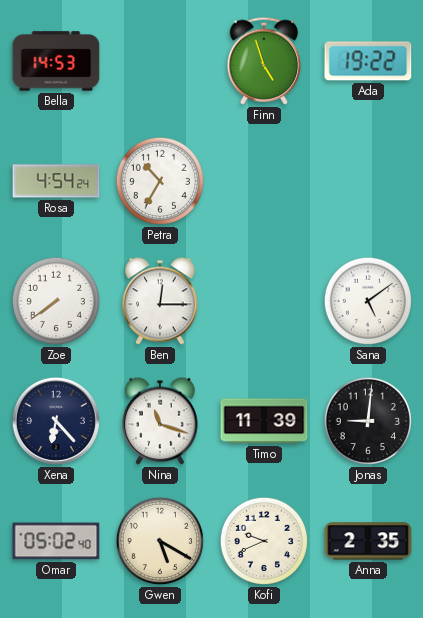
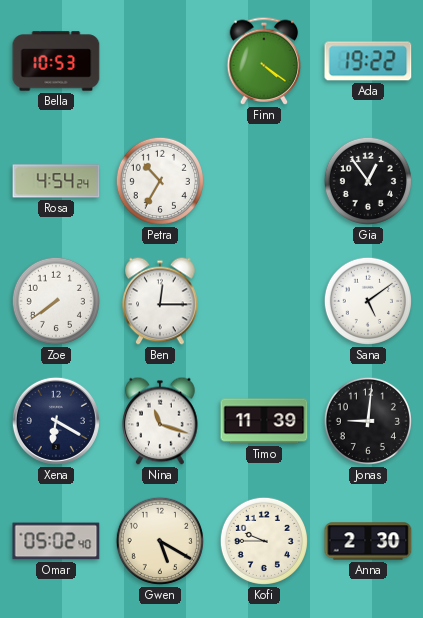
Bella: 14:53 -> 10:53 (56, 61)
Finn: 4:57 -> 4:21 (264, 61)
Gia: none -> 12:54 (368, 181)
Xena: 6:23 -> 6:20 (56, 421)
Kofi: 9:41 -> 9:45 (264, 541)
Anna: 2:35 -> 2:30 (368, 541)
